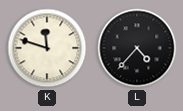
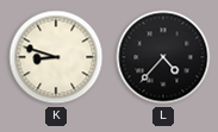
K: 11:48 -> 8:48 (56, 57)
